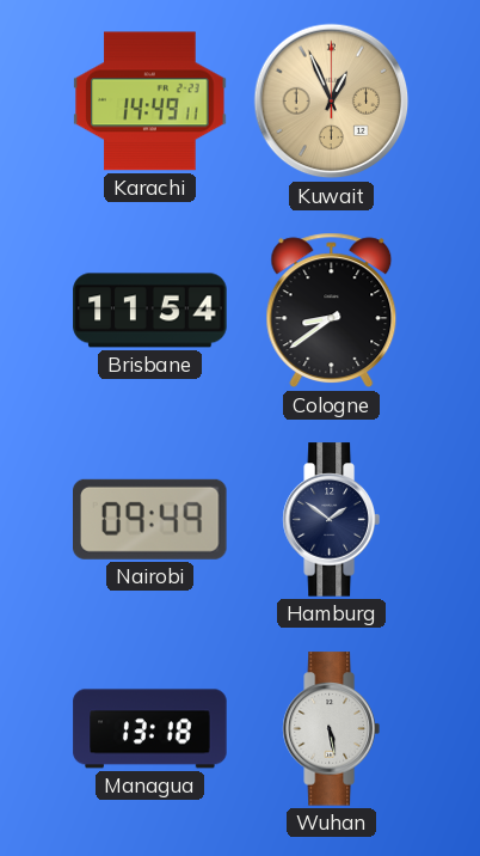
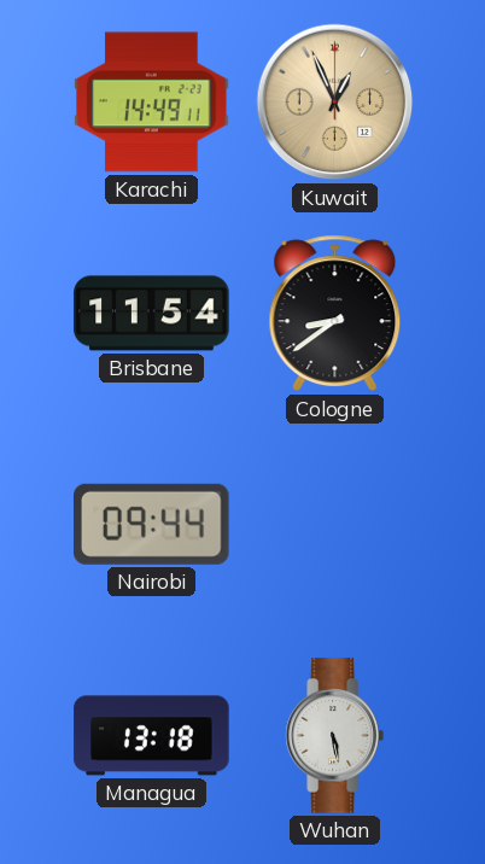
Nairobi: 09:49 -> 09:44 (152, 524)
Hamburg: 1:51 -> none (331, 520)
